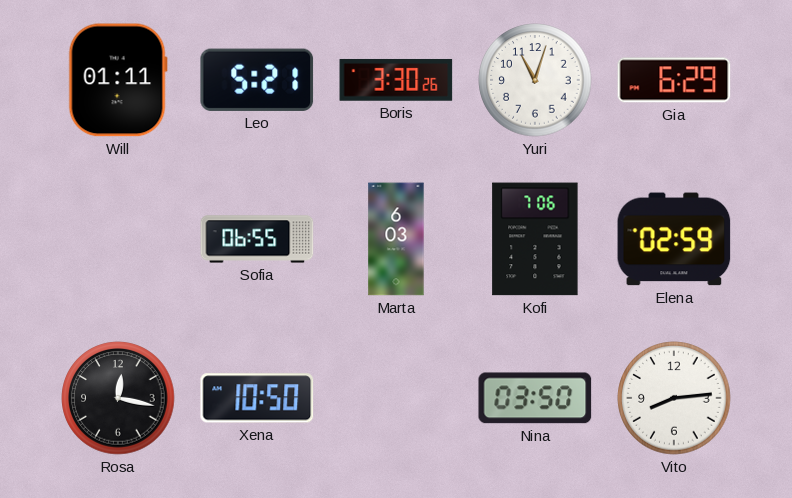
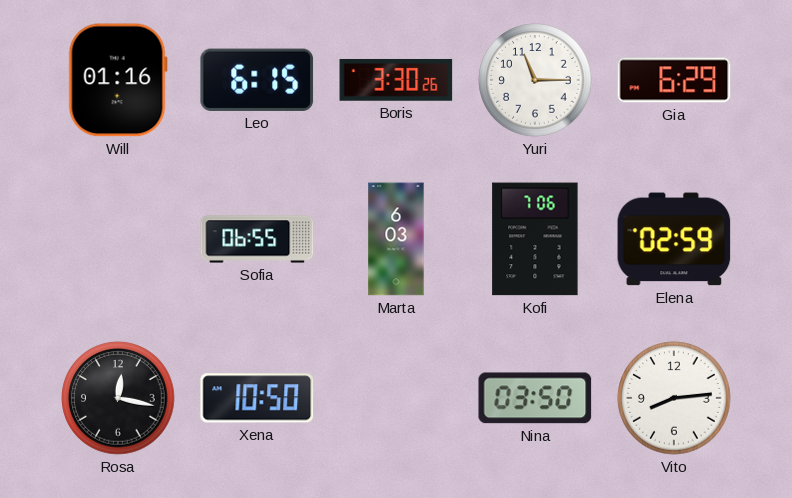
Will: 01:11 -> 01:16 (118, 80)
Leo: 5:21 -> 6:15 (257, 80)
Yuri: 11:03 -> 11:15 (535, 80)
